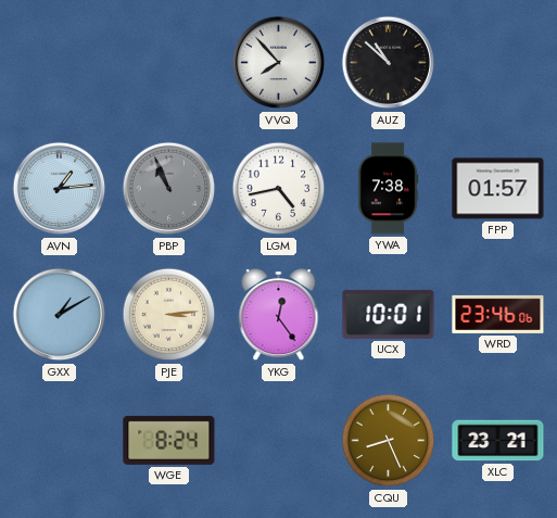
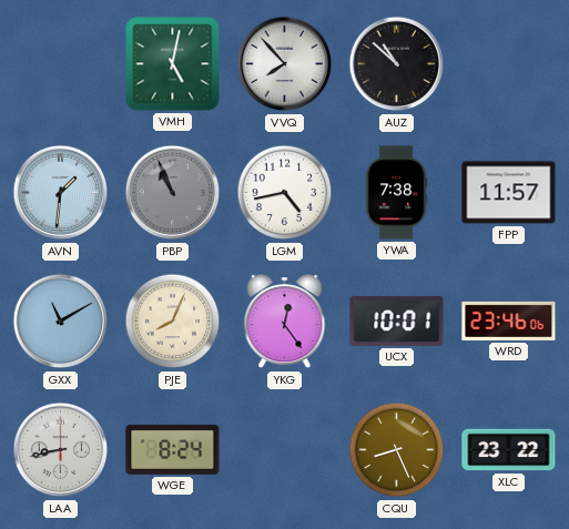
VMH: none -> 5:02 (173, 64)
AVN: 1:14 -> 1:31 (61, 193)
FPP: 01:57 -> 11:57 (509, 193)
GXX: 1:10 -> 11:10 (61, 322)
PJE: 3:14 -> 8:04 (173, 322)
LAA: none -> 8:43 (61, 450)
XLC: 23:21 -> 23:22 (509, 450)
